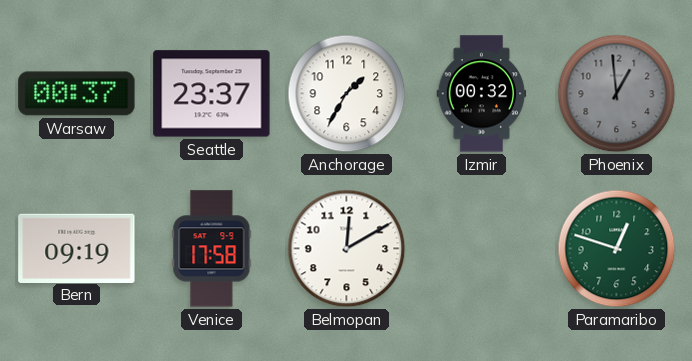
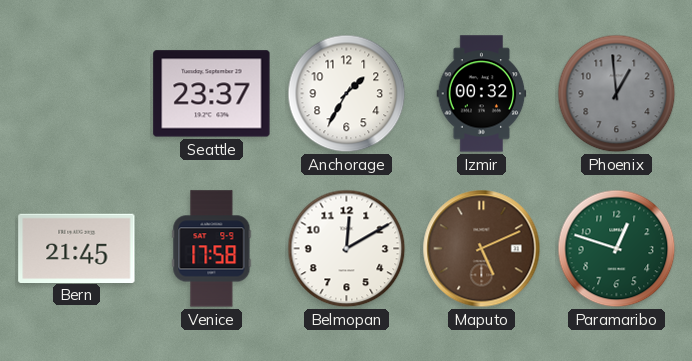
Warsaw: 00:37 -> none (77, 94)
Bern: 09:19 -> 21:45 (77, 248)
Maputo: none -> 5:11 (482, 249)
